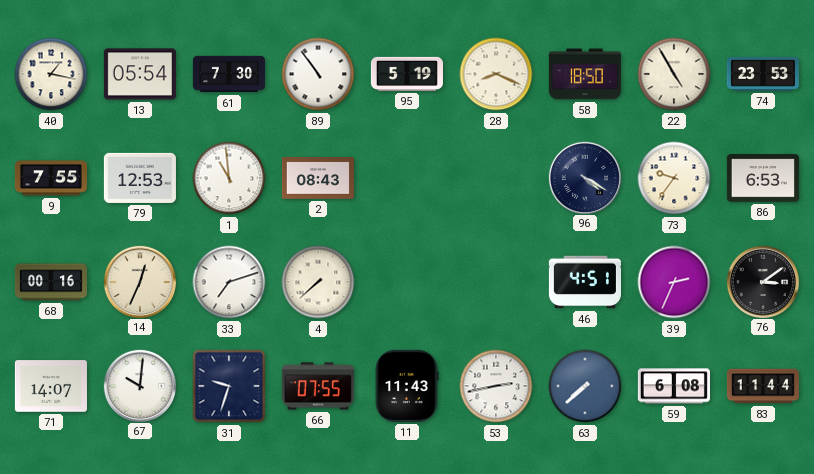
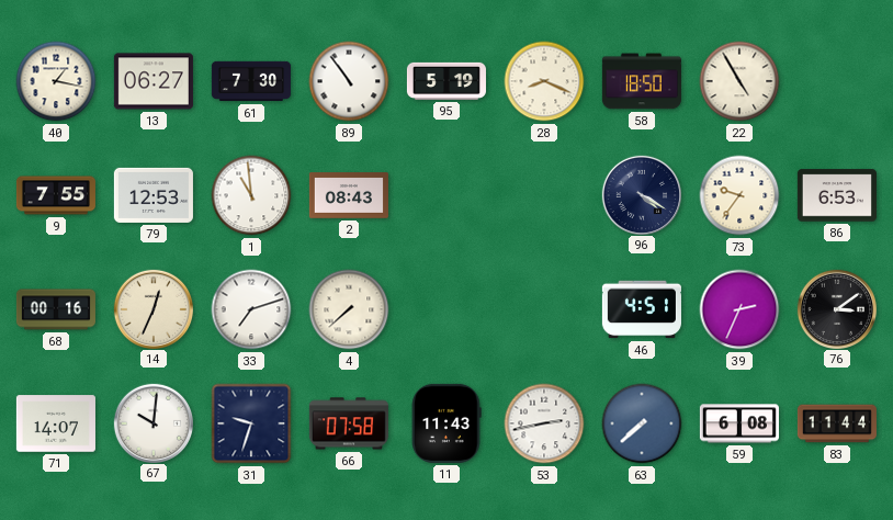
13: 05:54 -> 06:27 (154, 81)
74: 23:53 -> none (763, 74)
66: 07:55 -> 07:58 (349, 423)
